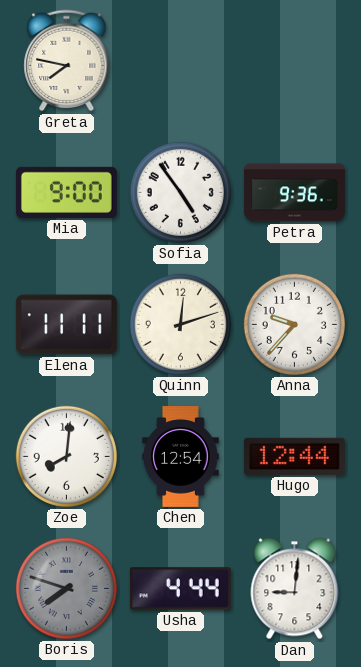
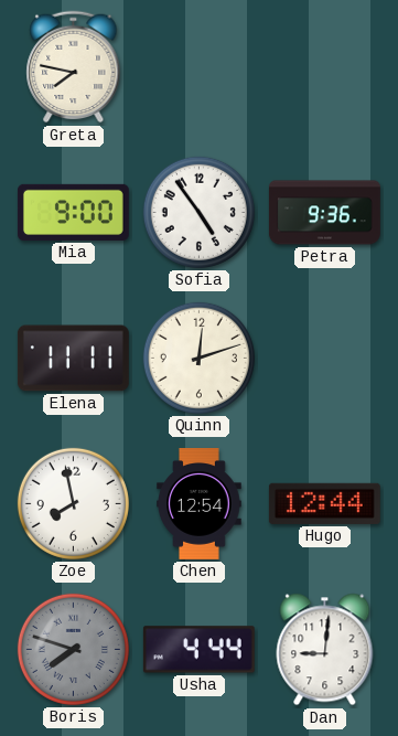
Anna: 9:37 -> none (294, 324)
Zoe: 8:01 -> 7:58 (73, 503)
